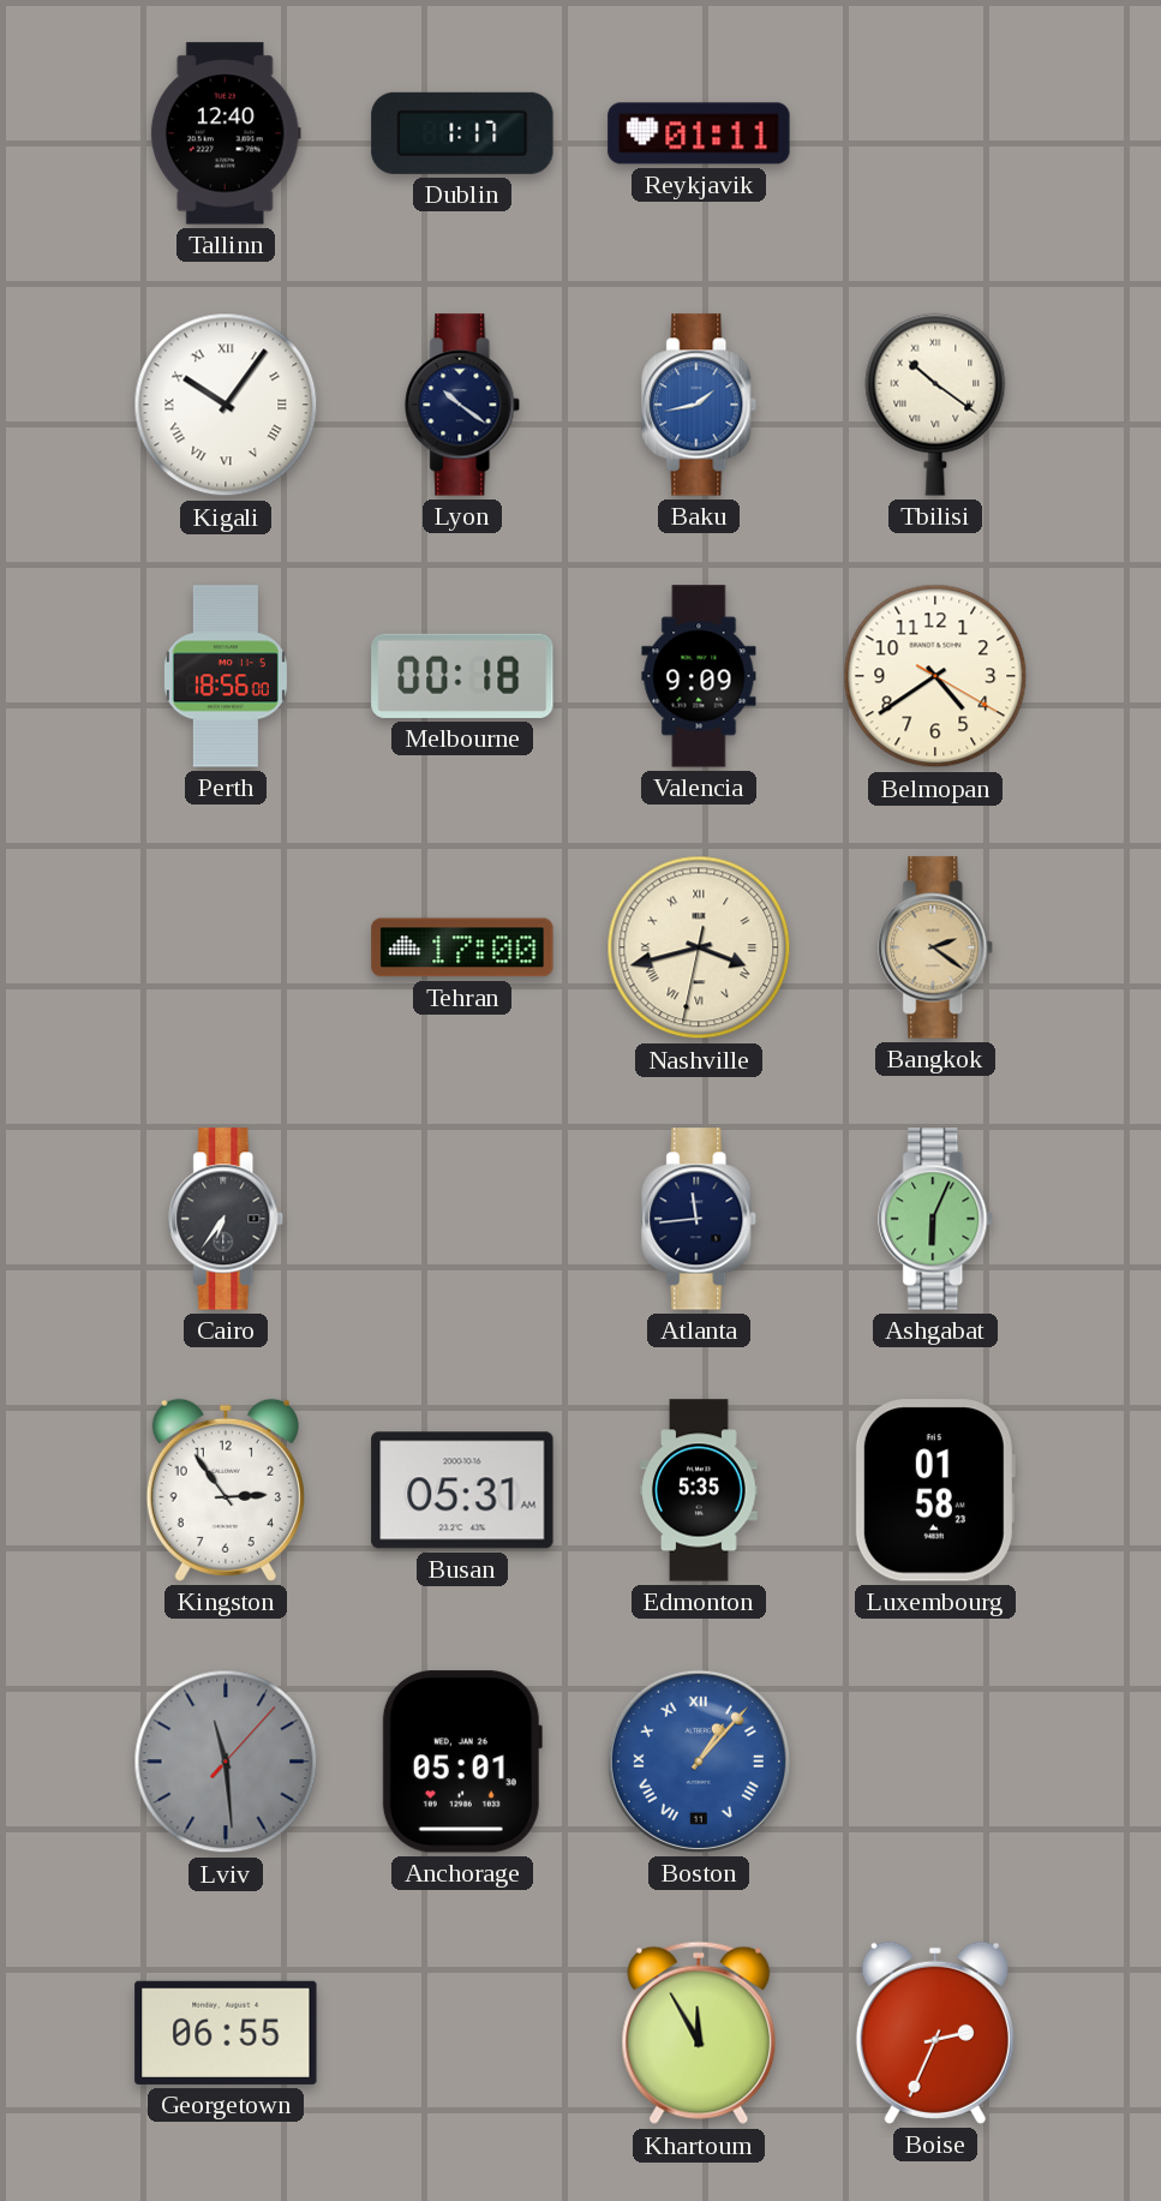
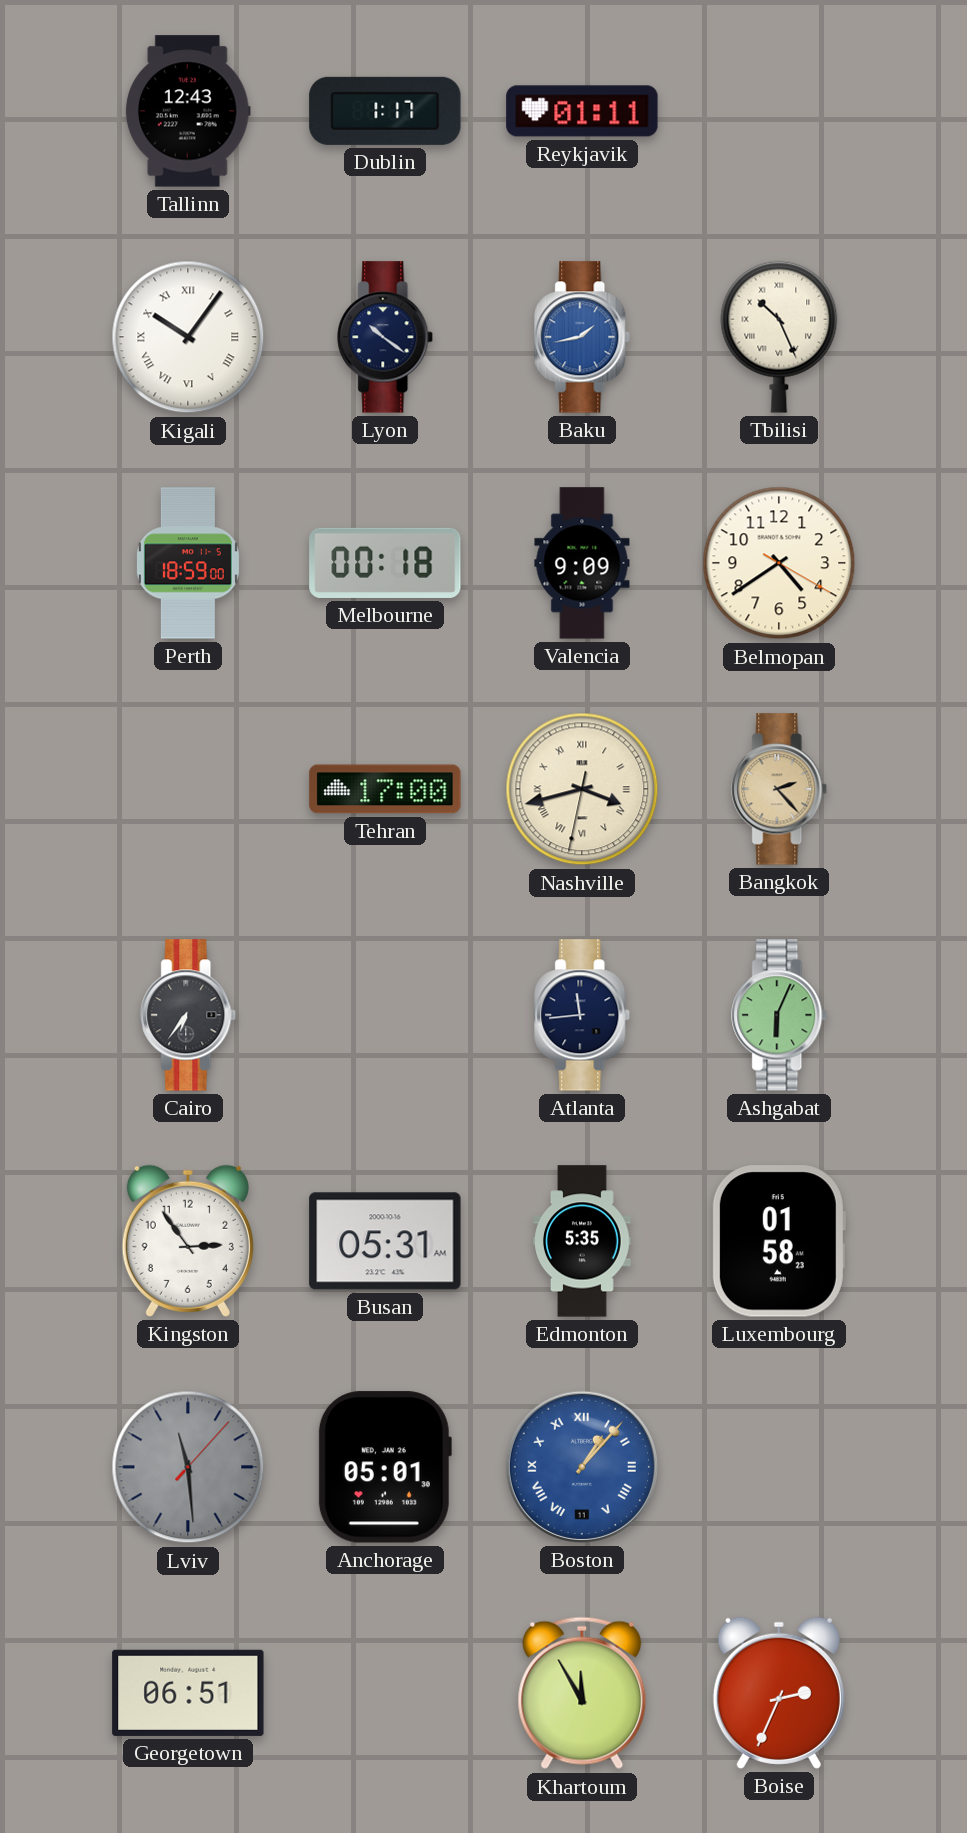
Tallinn: 12:40 -> 12:43 (188, 111)
Tbilisi: 10:21 -> 10:26 (779, 337)
Perth: 18:56 -> 18:59 (188, 563)
Bangkok: 2:21 -> 2:23 (780, 789)
Georgetown: 06:55 -> 06:51 (188, 1693)
